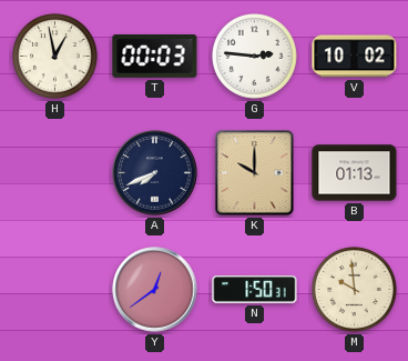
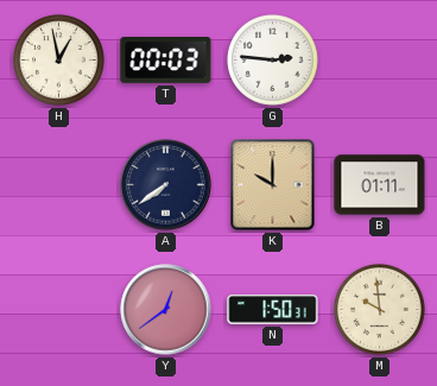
V: 10:02 -> none (355, 57)
A: 7:41 -> 7:39 (166, 185)
B: 01:13 -> 01:11 (380, 185)
